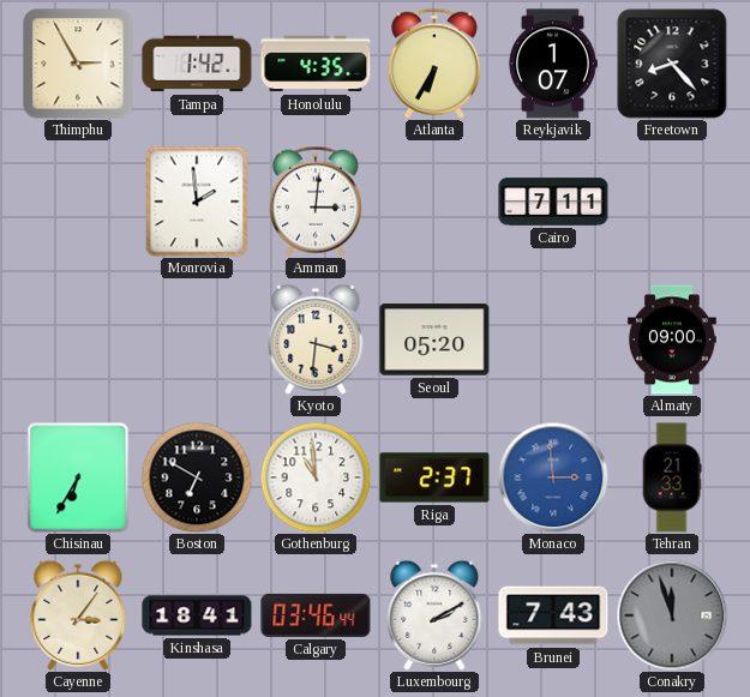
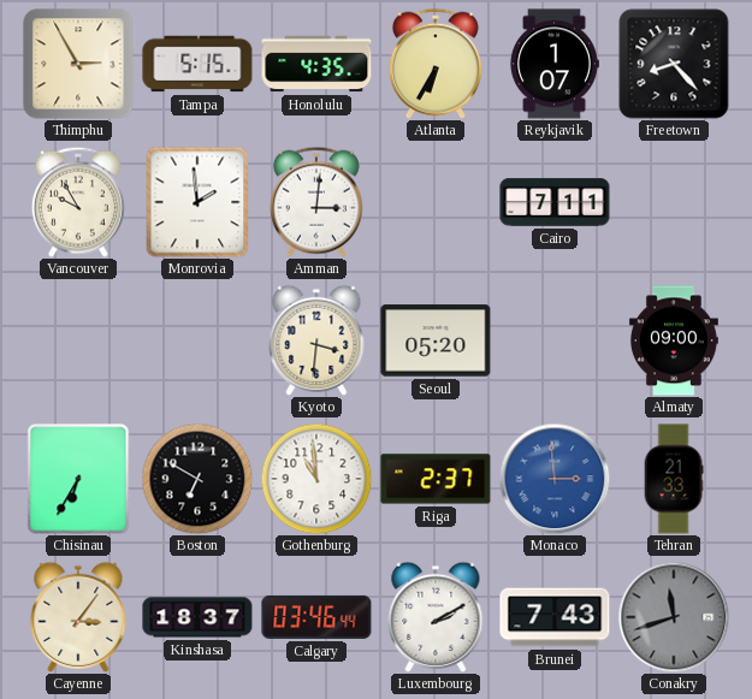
Tampa: 1:42 -> 5:15 (197, 64)
Vancouver: none -> 9:55 (78, 202)
Kinshasa: 18:41 -> 18:37 (197, 617)
Conakry: 11:57 -> 11:42 (674, 617)
